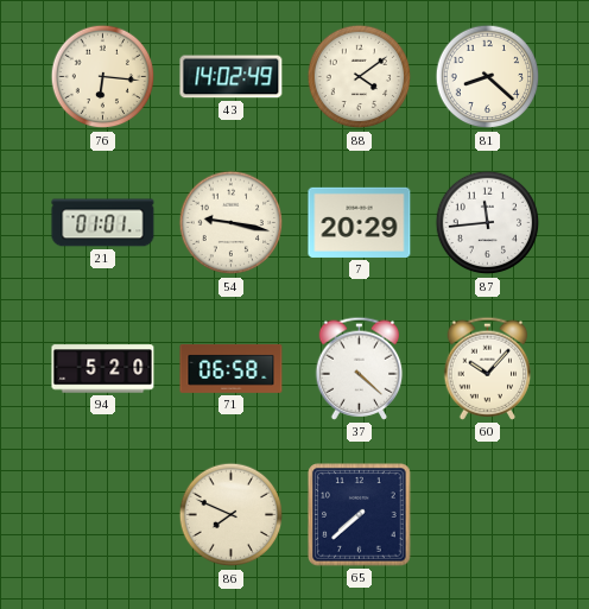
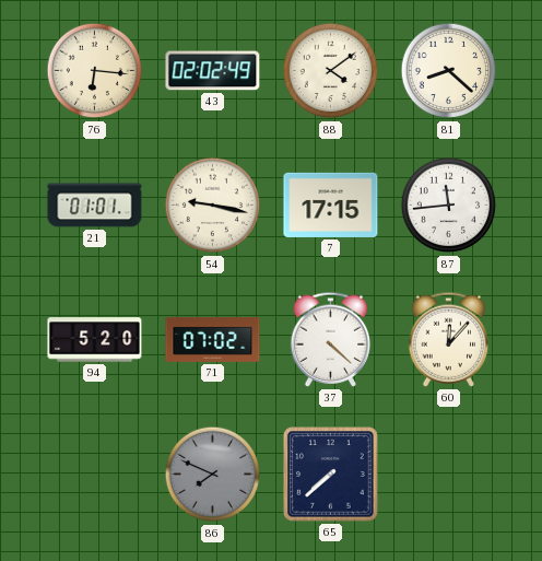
43: 14:02 -> 02:02 (213, 71)
7: 20:29 -> 17:15 (331, 204)
71: 06:58 -> 07:02 (213, 339)
60: 10:07 -> 12:07 (449, 339)
86 dial: cream -> grey (213, 475)
